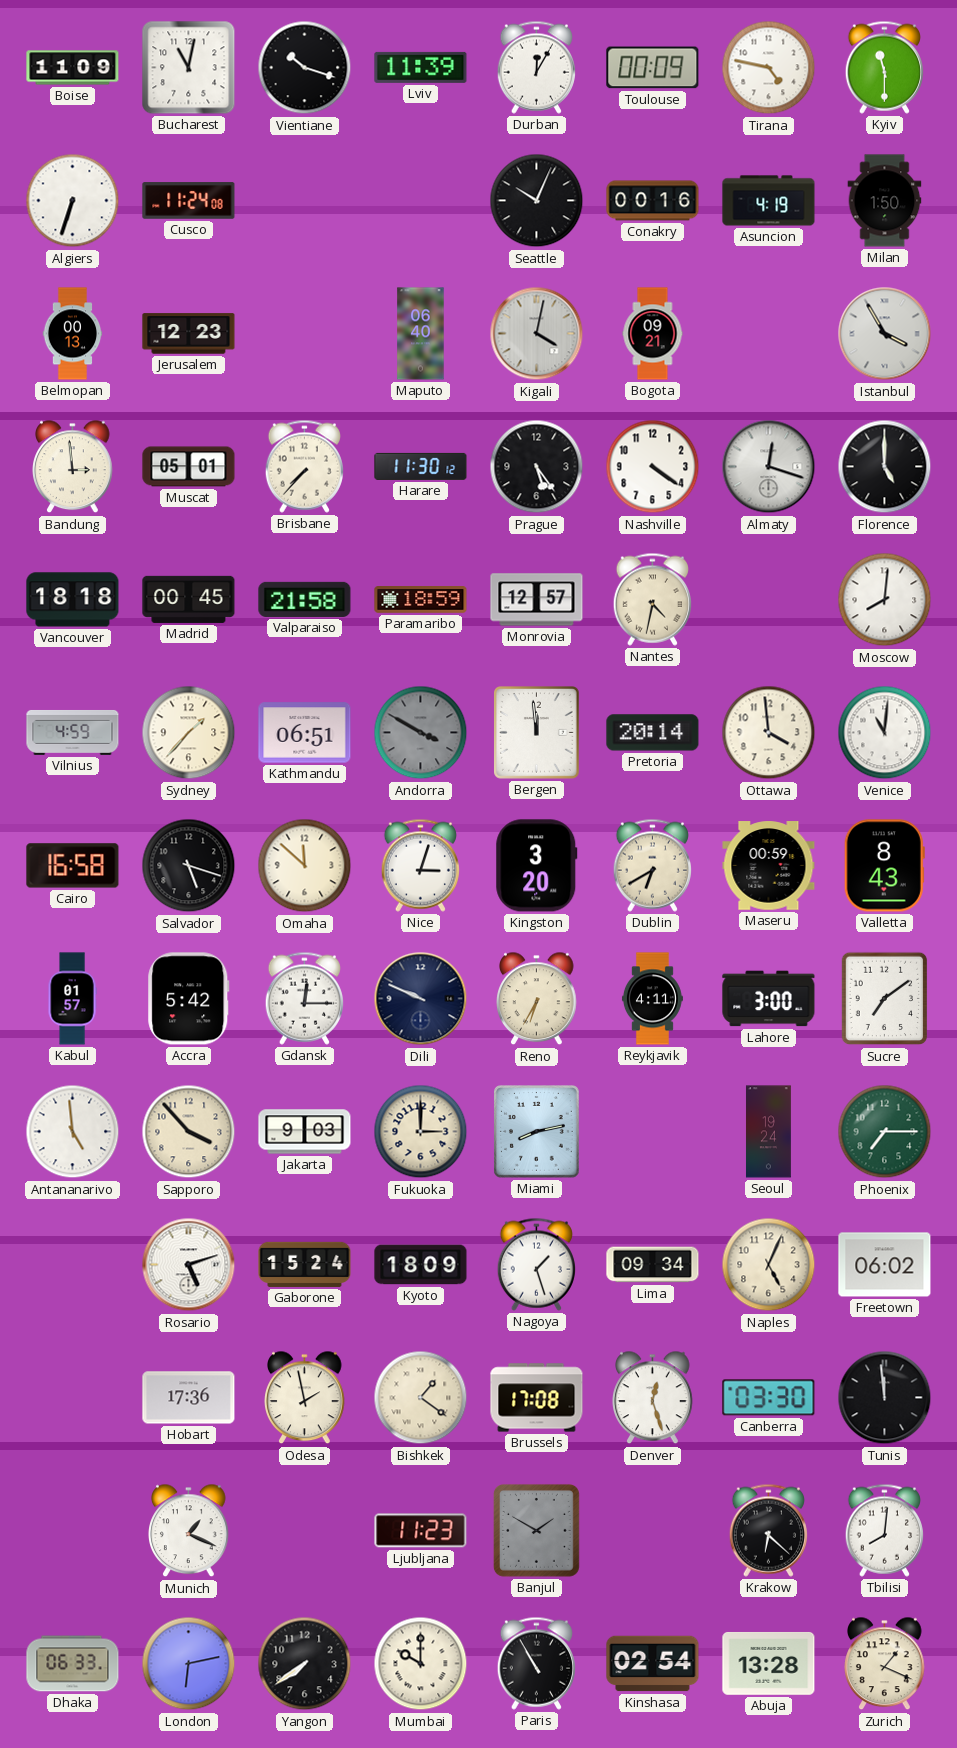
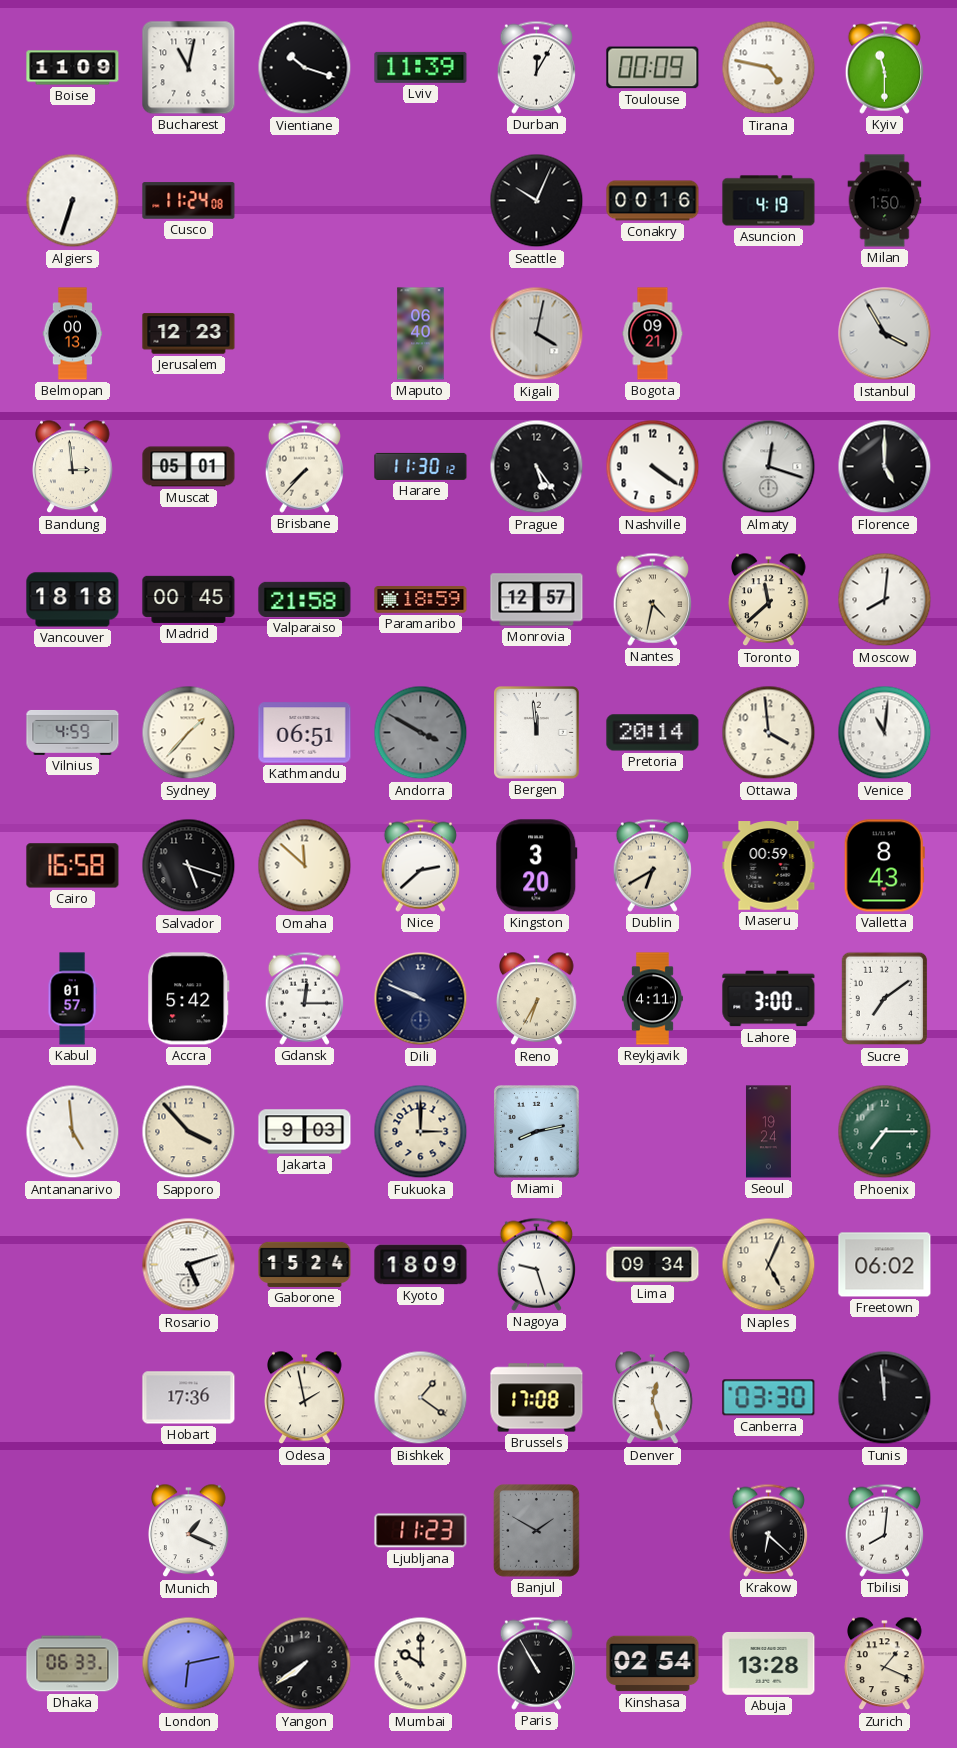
Toronto: none -> 11:38 (769, 600)
Nice: 3:03 -> 2:38 (420, 865)
Nagoya: 1:27 -> 9:27 (536, 1264)
